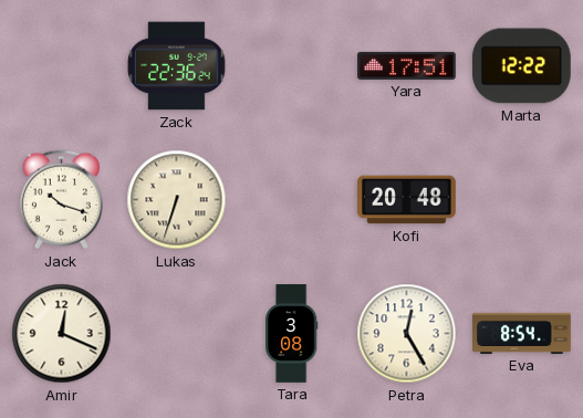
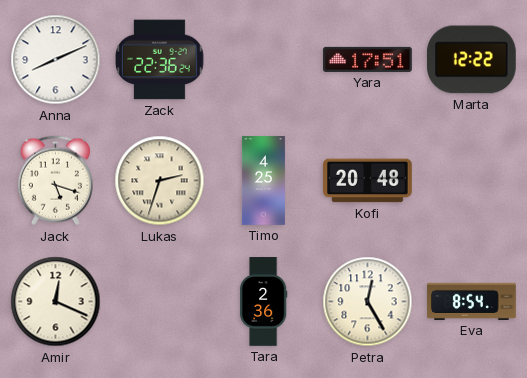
Anna: none -> 8:11 (56, 60)
Jack: 10:18 -> 5:18 (55, 181)
Lukas: 6:33 -> 2:33 (160, 181)
Timo: none -> 4:25 (263, 181)
Tara: 3:08 -> 2:36 (263, 302)
